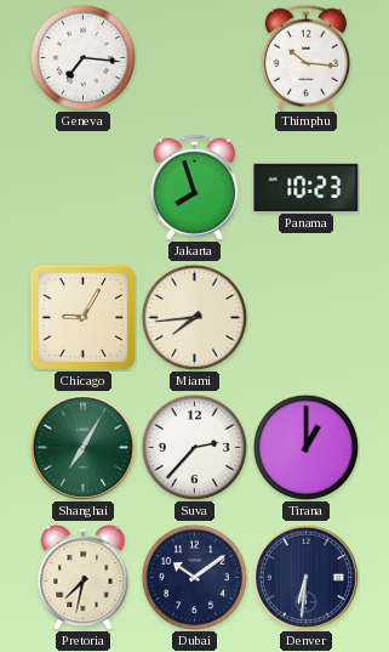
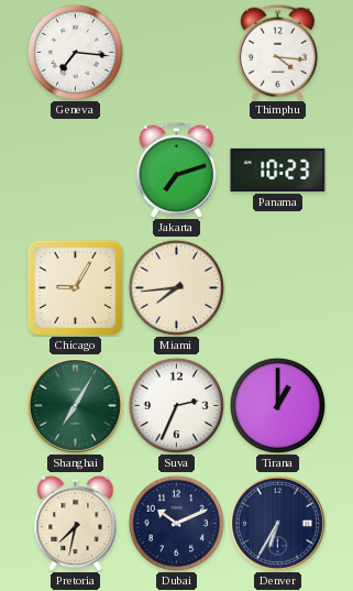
Thimphu: 10:16 -> 4:16 (277, 52)
Jakarta: 7:57 -> 7:12 (176, 169)
Suva: 2:37 -> 2:34 (176, 405)
Dubai: 10:09 -> 10:11 (176, 523)
Denver: 6:31 -> 6:35 (277, 523)
